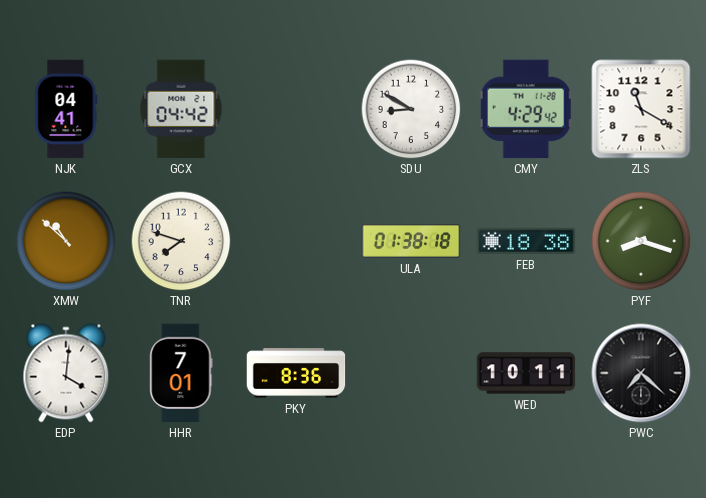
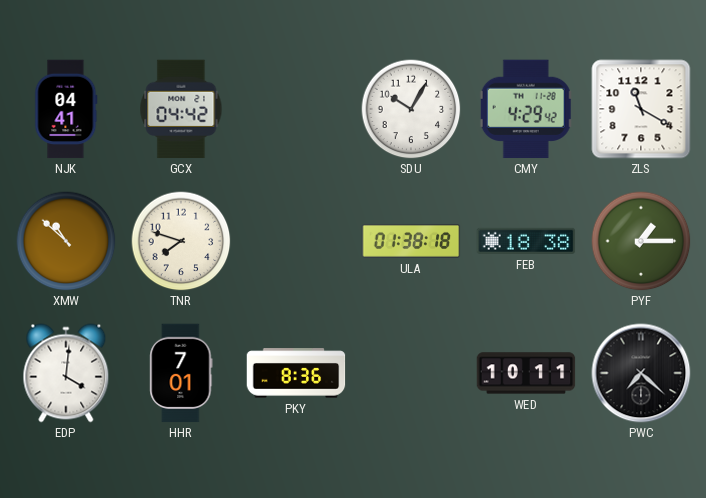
SDU: 8:50 -> 10:05 (411, 109)
PYF: 8:18 -> 1:15 (641, 241)
